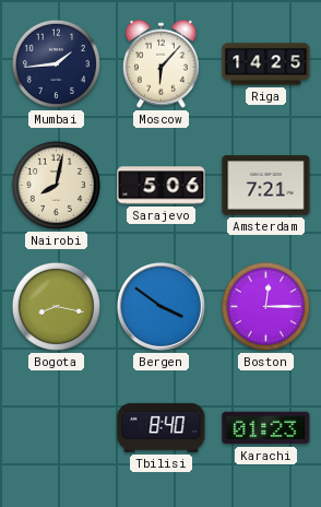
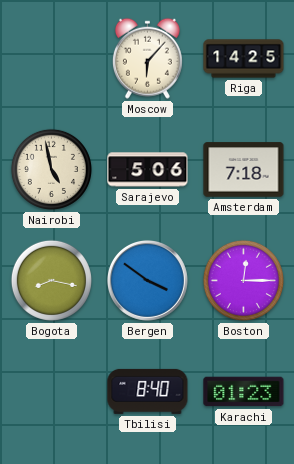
Mumbai: 1:44 -> none (56, 63)
Nairobi: 8:02 -> 4:58 (51, 169)
Amsterdam: 7:21 -> 7:18 (244, 170)
